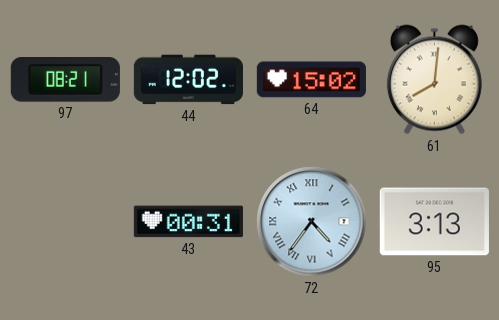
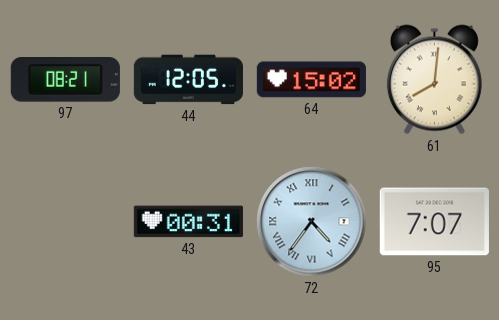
44: 12:02 -> 12:05 (188, 80)
95: 3:13 -> 7:07 (434, 222)
